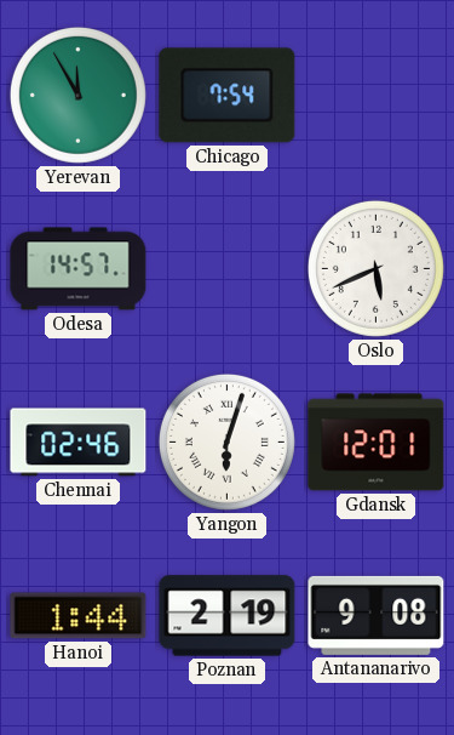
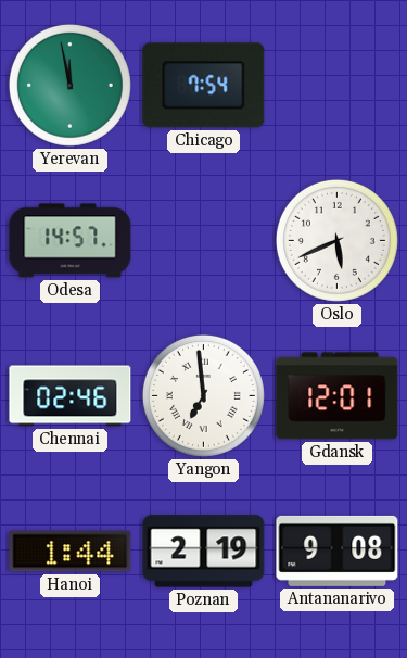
Yerevan: 11:55 -> 11:58 (69, 85)
Yangon: 6:03 -> 6:59 (203, 395)
